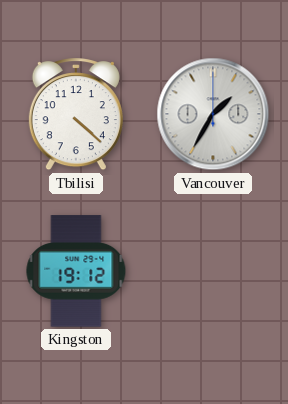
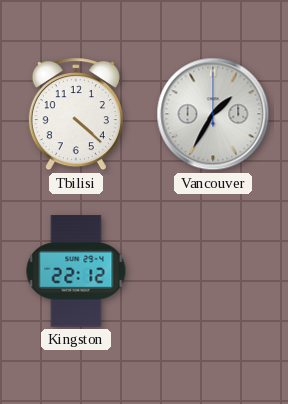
Kingston: 19:12 -> 22:12 (76, 271)
